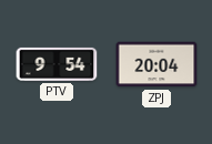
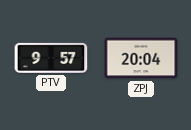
PTV: 9:54 -> 9:57 (51, 58)
